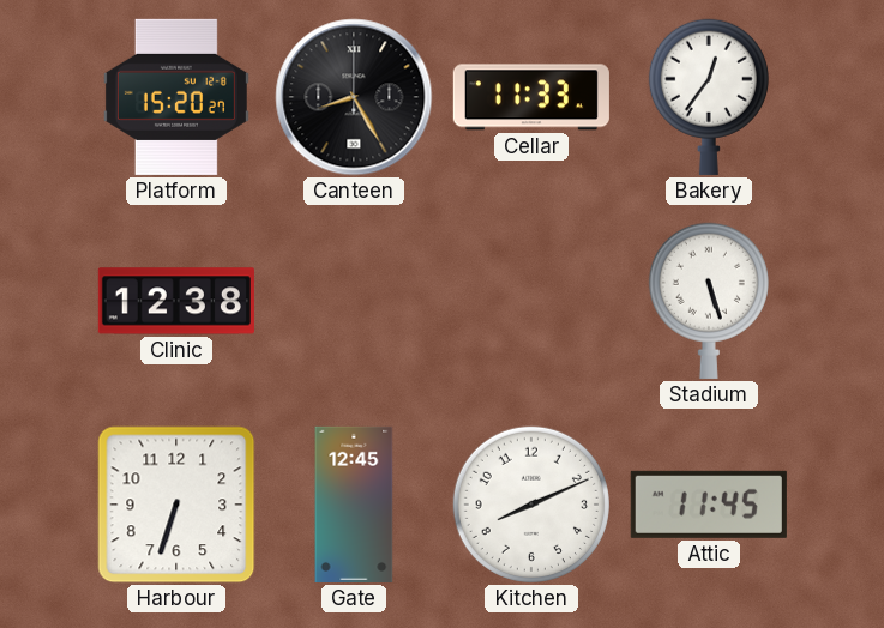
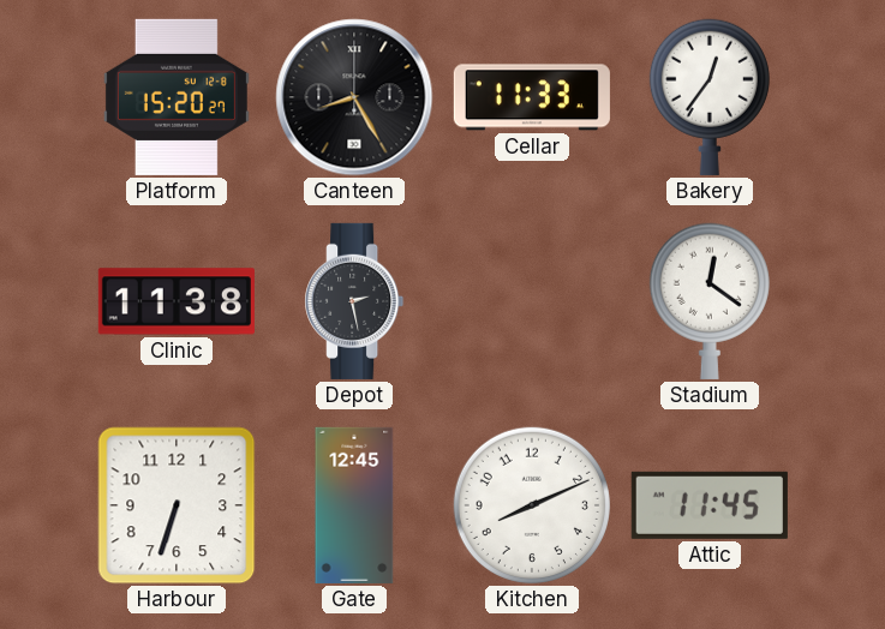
Clinic: 12:38 -> 11:38 (177, 301)
Depot: none -> 2:28 (354, 301)
Stadium: 5:27 -> 12:21 (710, 301)
